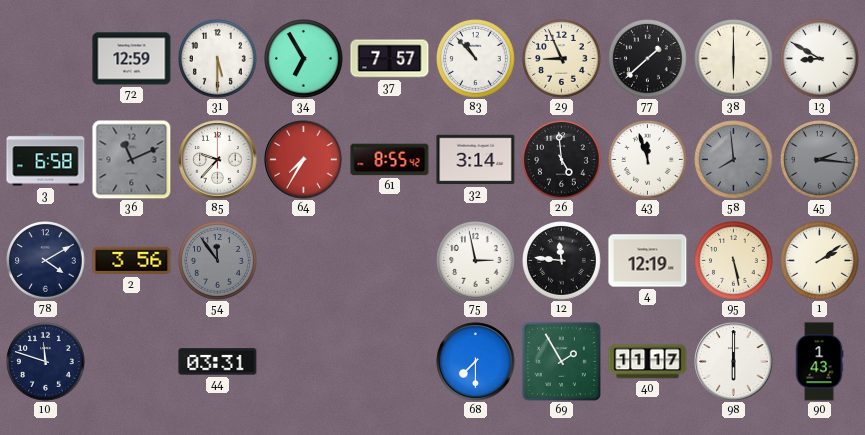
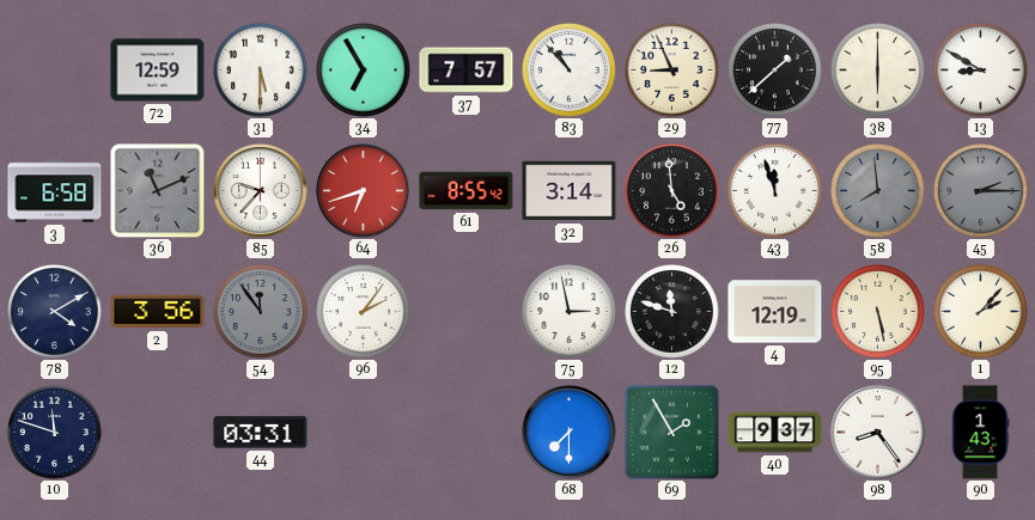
64: 7:35 -> 6:42 (364, 191)
45: 2:16 -> 2:15 (981, 191)
96: none -> 2:06 (364, 312)
12: 11:46 -> 11:48 (672, 312)
1: 2:09 -> 2:07 (981, 312)
40: 11:17 -> 9:37 (775, 433)
98: 6:00 -> 8:24 (878, 433)
